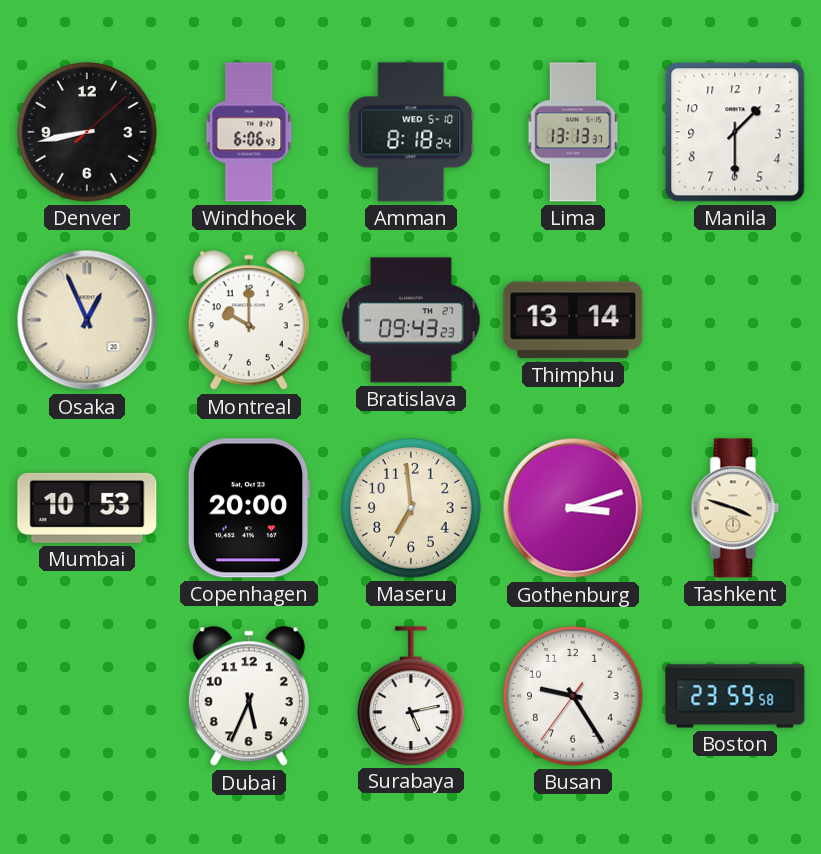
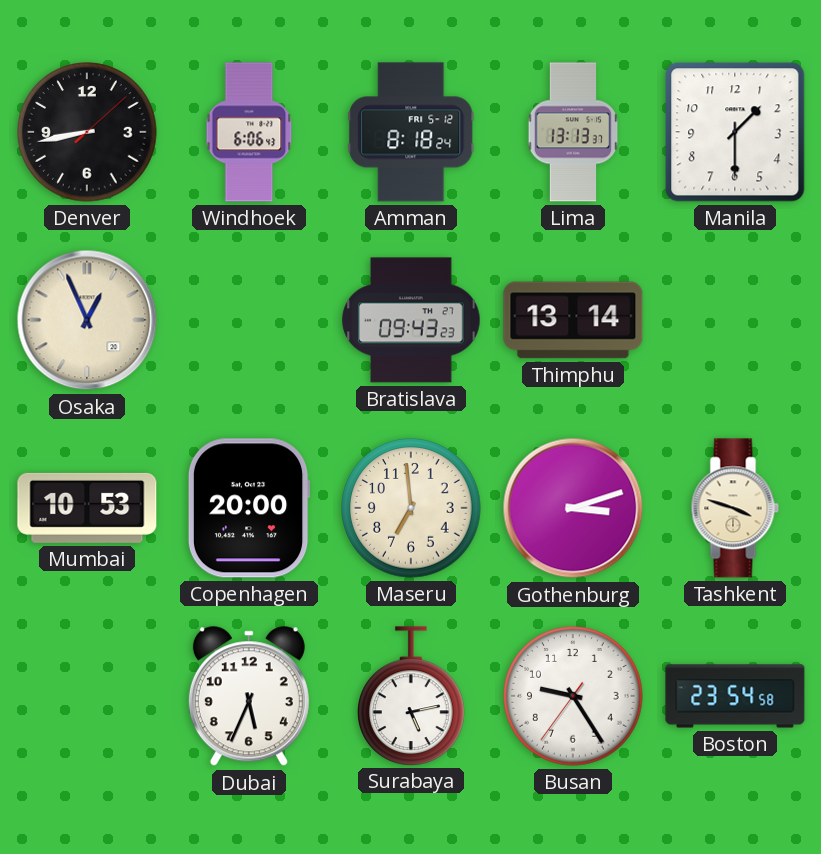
Amman date: WED 5-10 -> FRI 5-12 (411, 132)
Montreal: 10:00 -> none (249, 321)
Boston: 23:59 -> 23:54 (735, 696)
